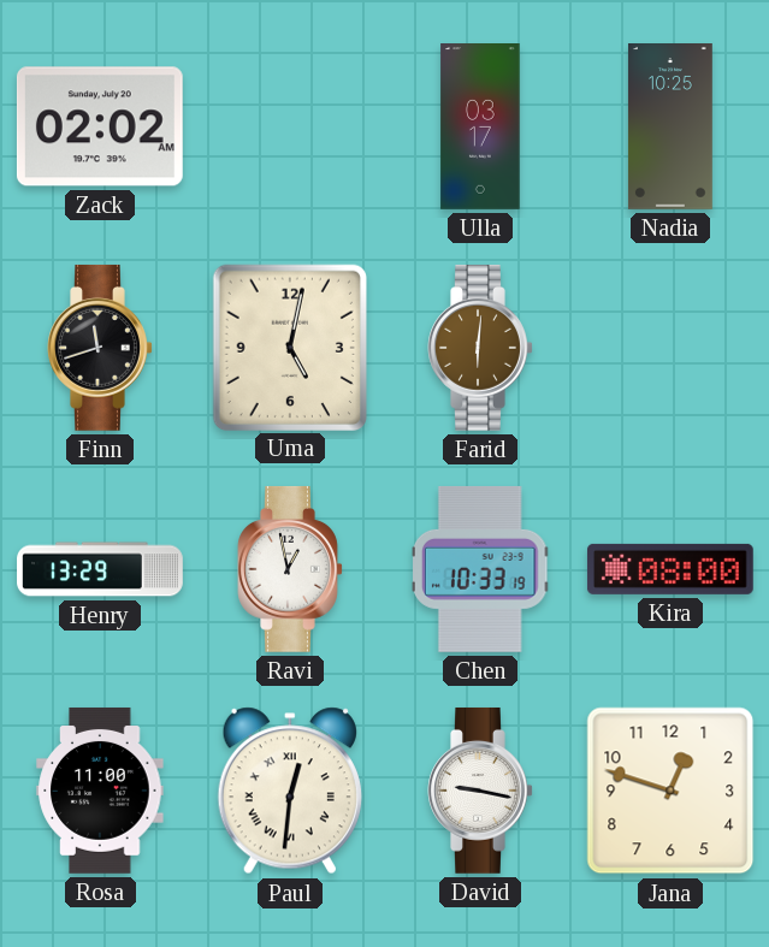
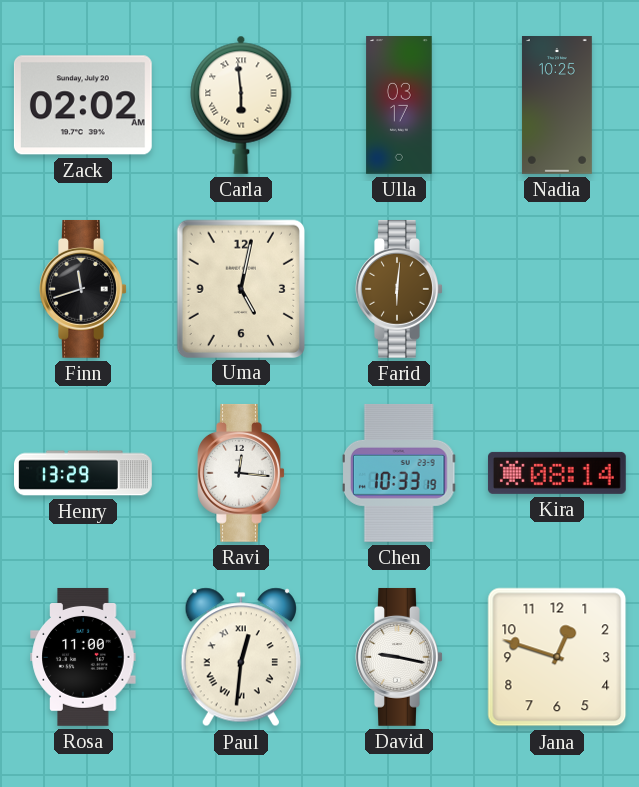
Carla: none -> 5:59 (241, 105)
Ravi: 12:58 -> 12:16 (241, 473)
Kira: 08:00 -> 08:14 (557, 473)
